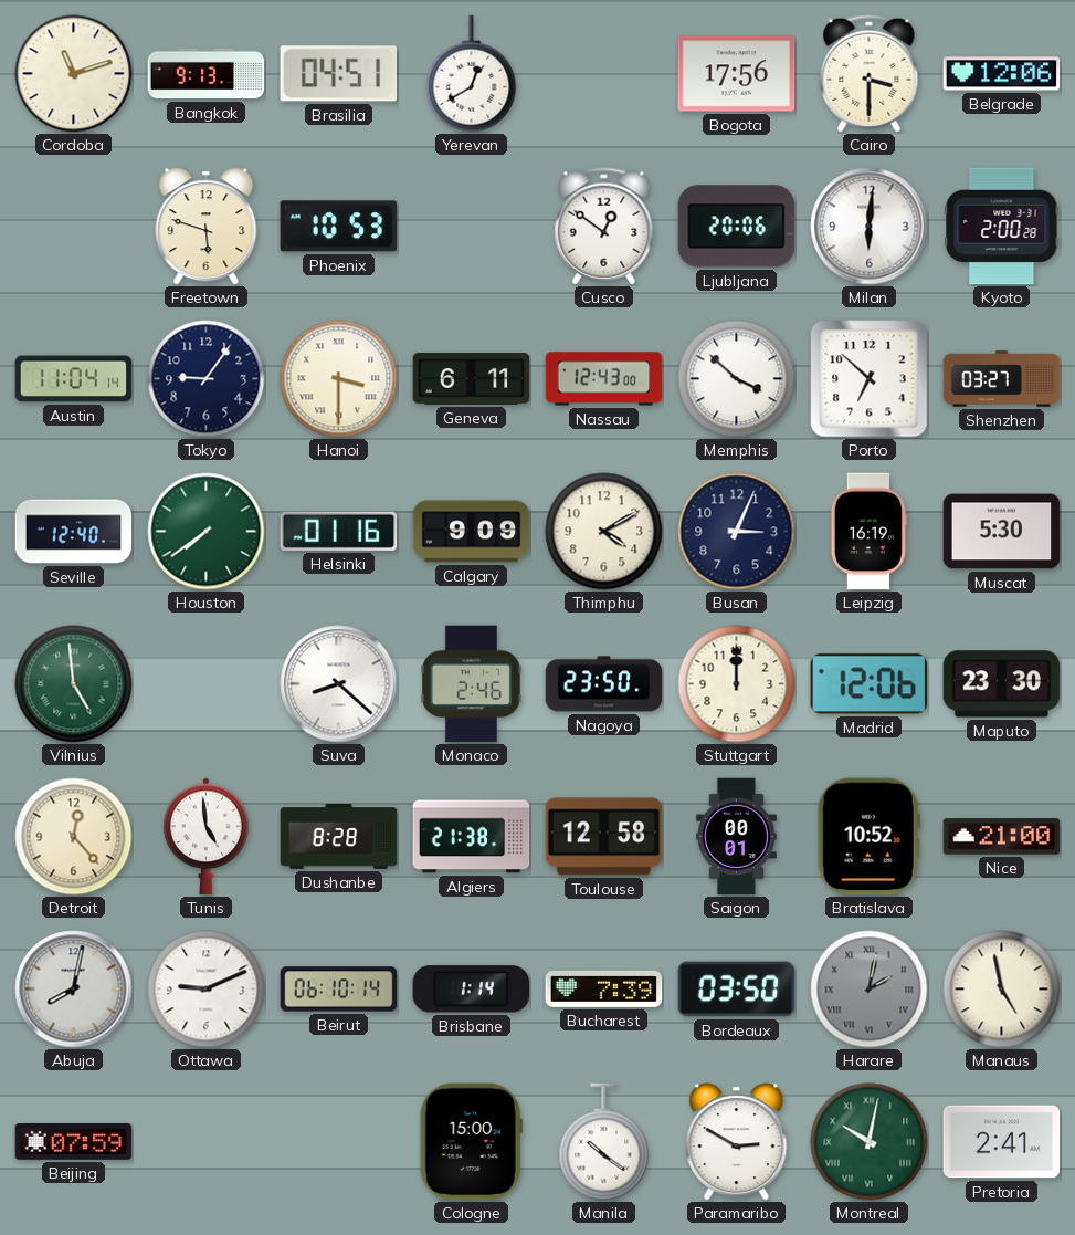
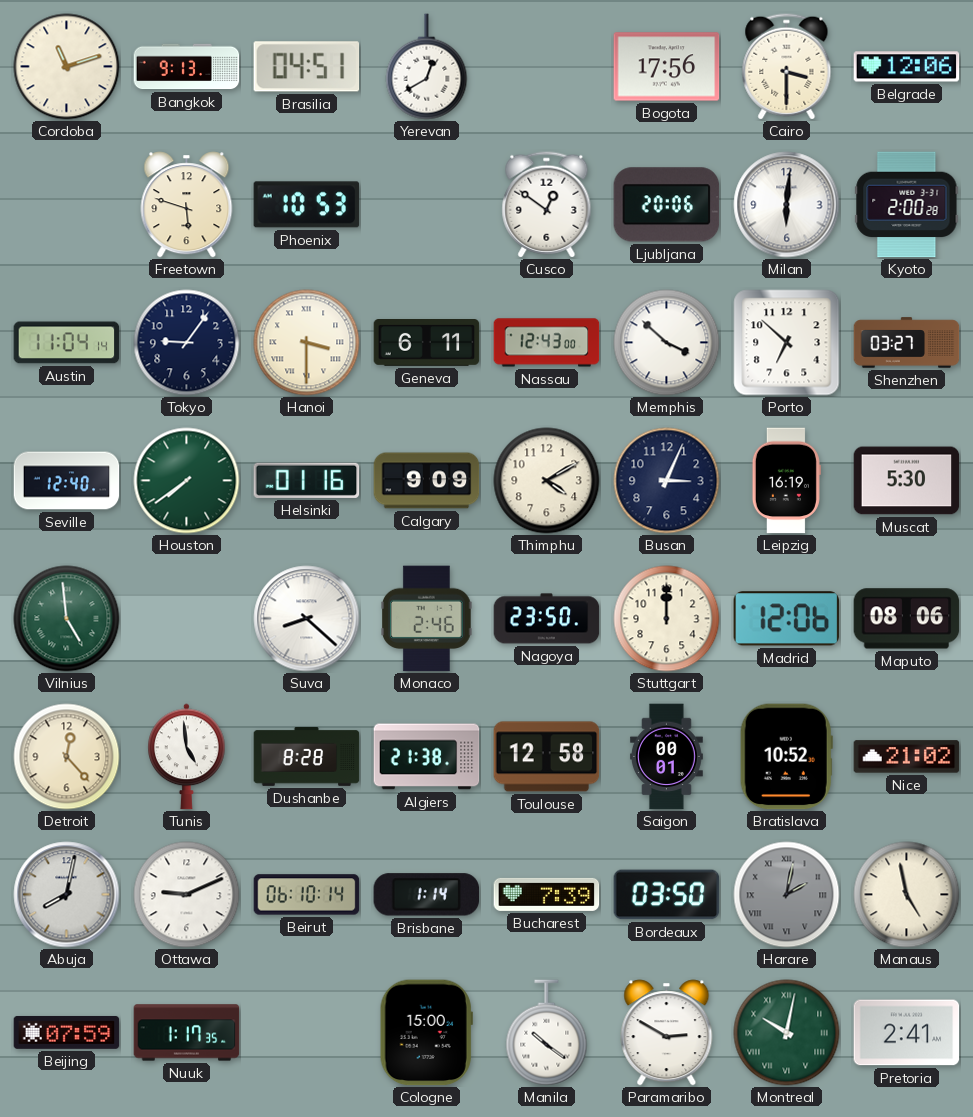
Maputo: 23:30 -> 08:06 (907, 619)
Nice: 21:00 -> 21:02 (907, 757)
Nuuk: none -> 1:17 (187, 1033)
